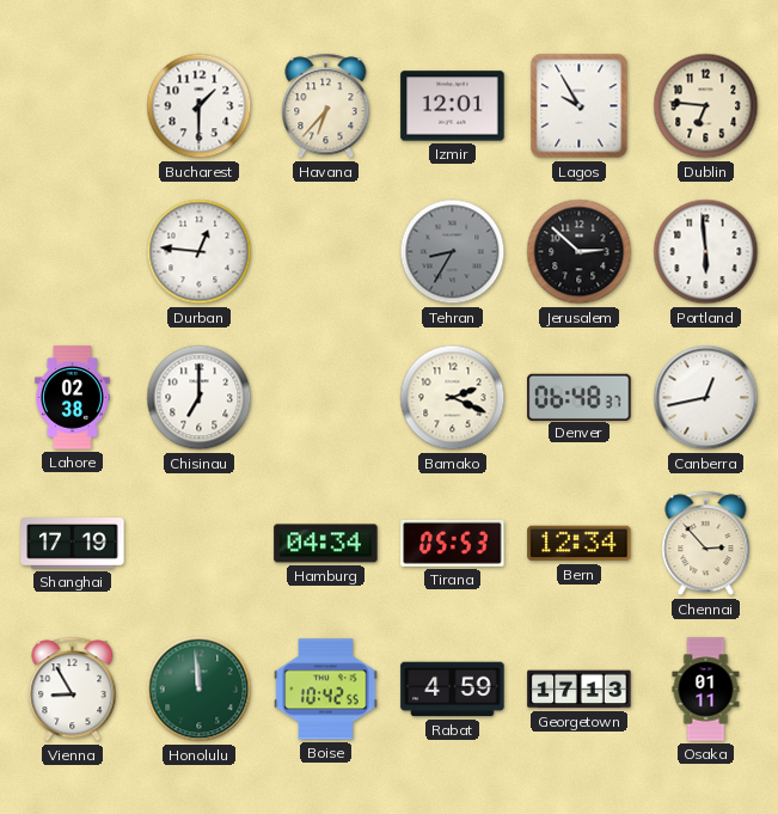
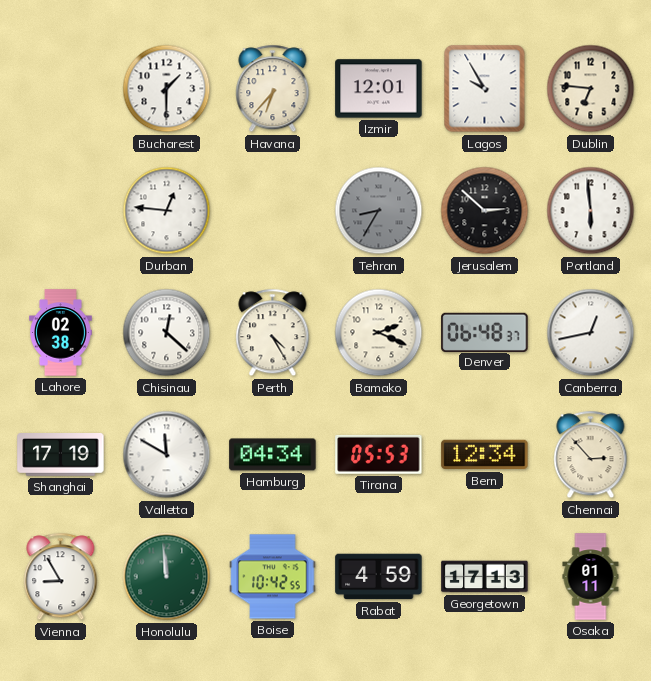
Chisinau: 7:00 -> 12:22 (167, 333)
Perth: none -> 4:25 (273, 333)
Valletta: none -> 11:50 (167, 455)
